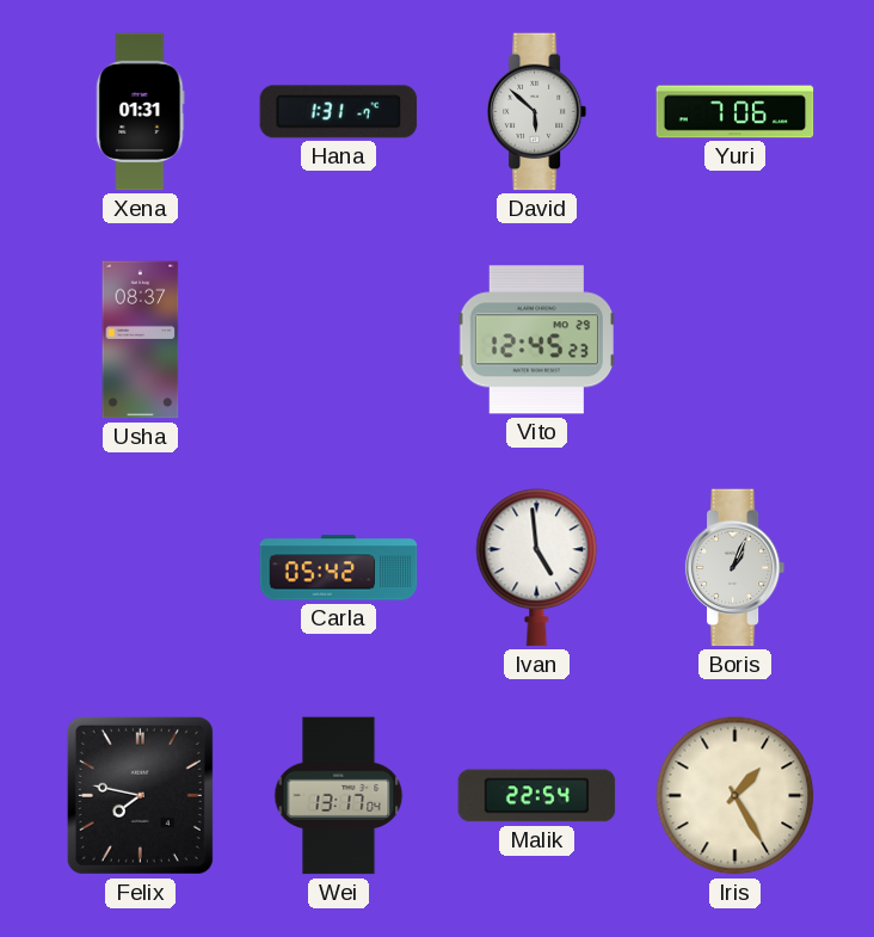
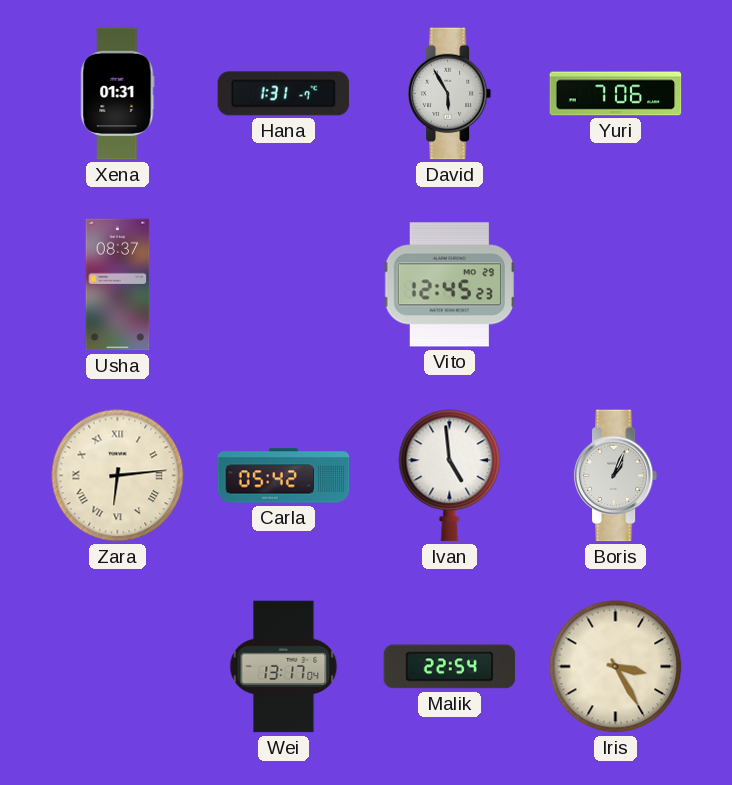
David: 5:52 -> 5:55 (450, 94)
Zara: none -> 6:14 (118, 476)
Felix: 7:47 -> none (140, 795)
Iris: 1:25 -> 3:25 (616, 667)
